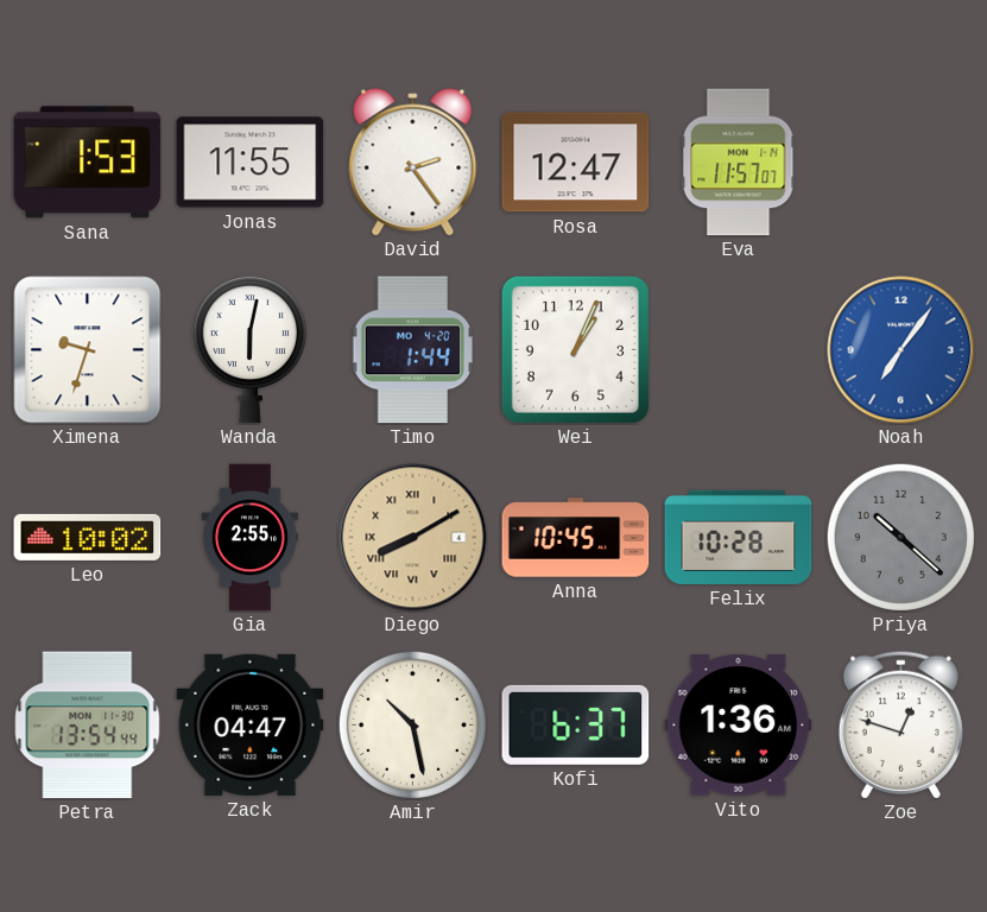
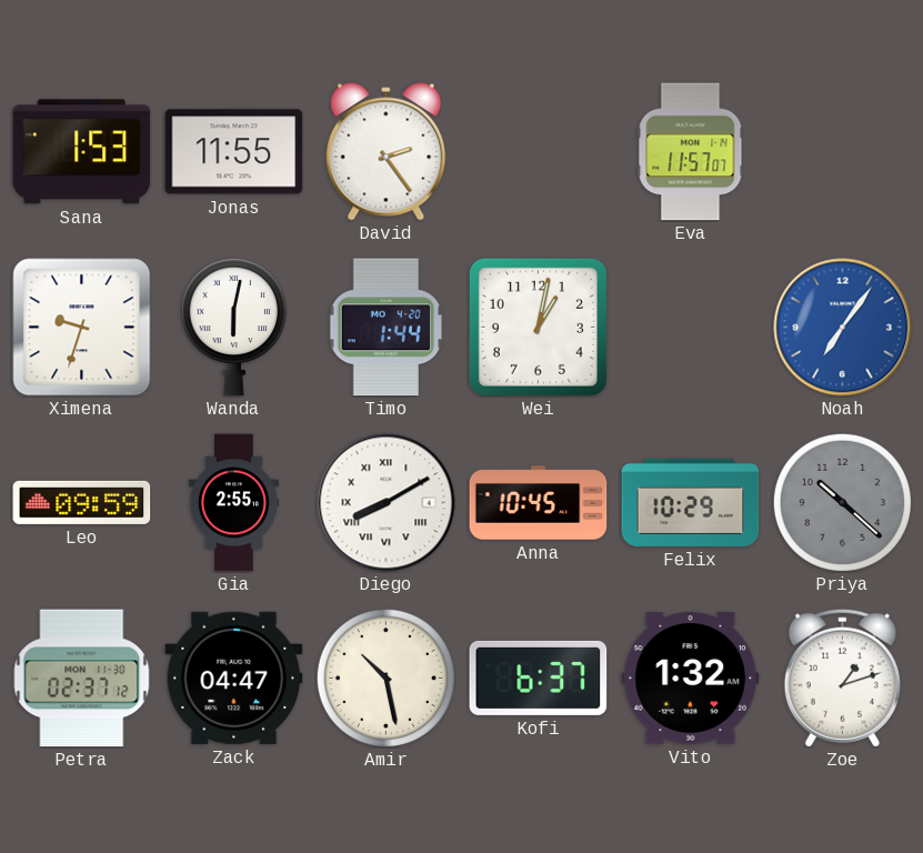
Rosa: 12:47 -> none (576, 163)
Wei: 1:04 -> 1:02 (538, 327)
Leo: 10:02 -> 09:59 (82, 502)
Diego dial: champagne -> white (387, 503)
Felix: 10:28 -> 10:29 (691, 502)
Petra: 13:54 -> 02:37 (82, 679)
Vito: 1:36 -> 1:32 (691, 679)
Zoe: 12:48 -> 1:12 (842, 678)
